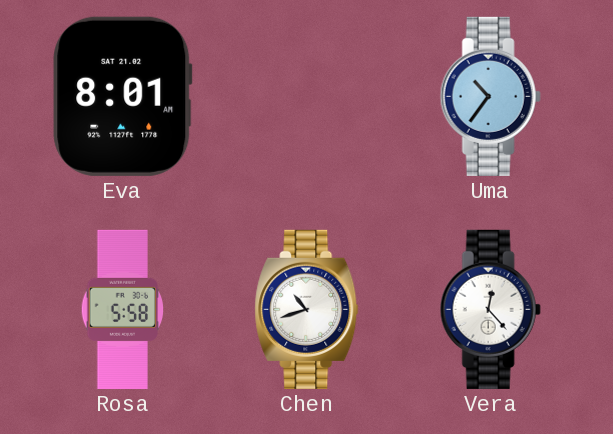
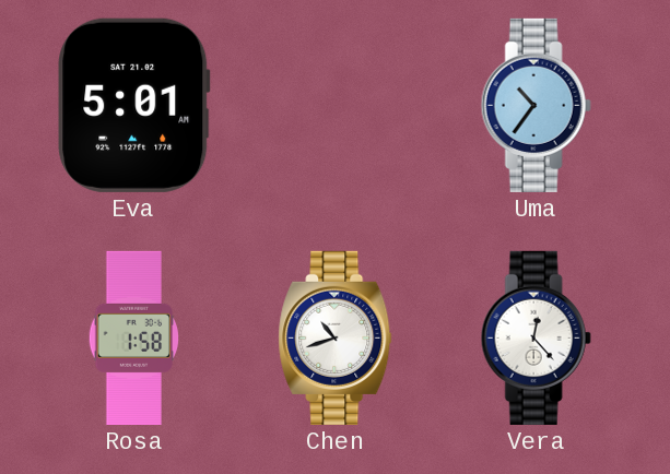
Eva: 8:01 -> 5:01 (134, 105)
Rosa: 5:58 -> 1:58 (134, 337)
